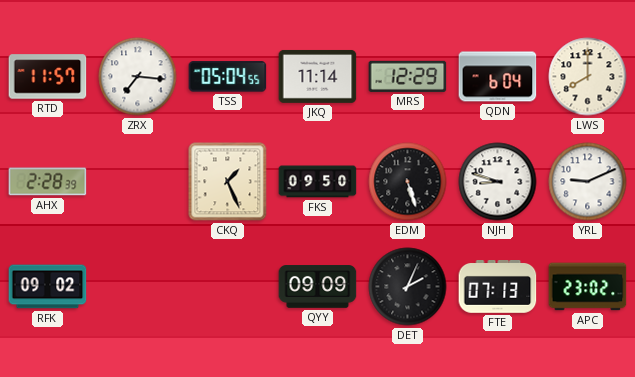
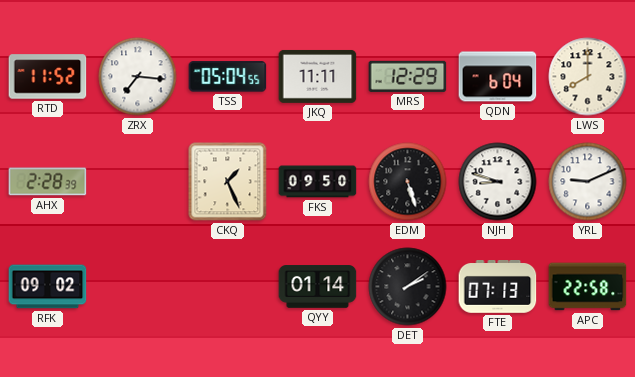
RTD: 11:57 -> 11:52 (48, 77)
JKQ: 11:14 -> 11:11 (318, 76)
QYY: 09:09 -> 01:14 (318, 287)
DET: 2:04 -> 2:09 (408, 287)
APC: 23:02 -> 22:58 (588, 287)
